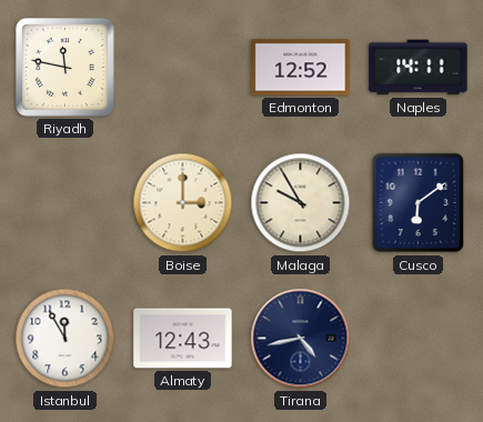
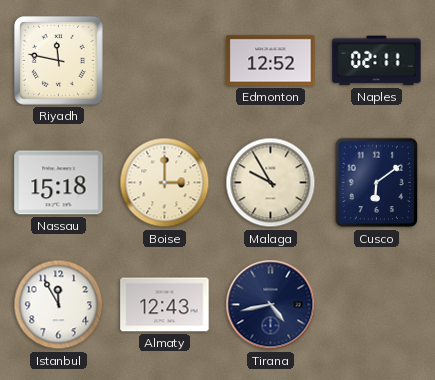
Naples: 14:11 -> 02:11 (377, 61)
Nassau: none -> 15:18 (59, 183)
